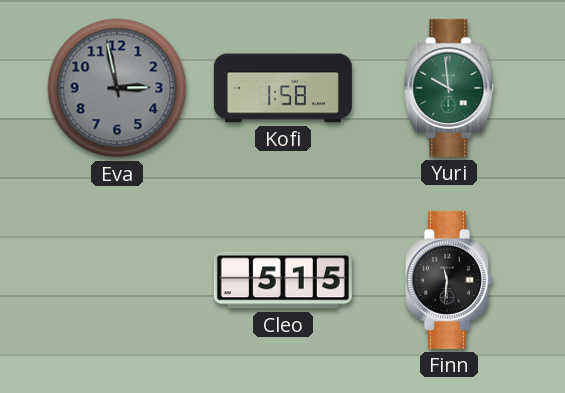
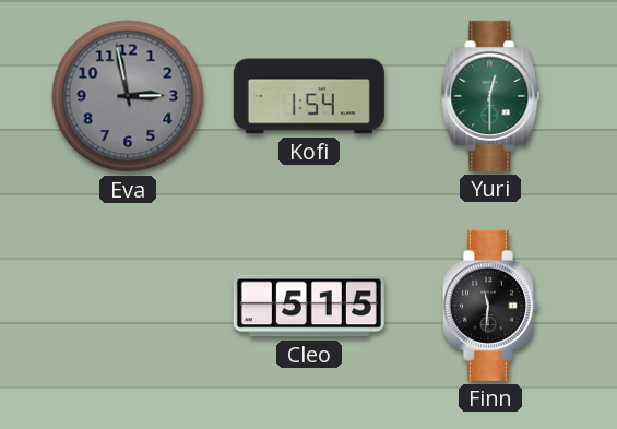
Kofi: 1:58 -> 1:54 (309, 96)
Yuri: 9:59 -> 12:30 (490, 96)
